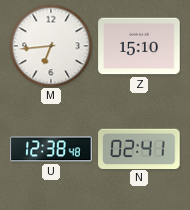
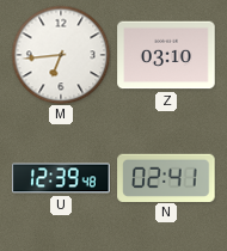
Z: 15:10 -> 03:10 (166, 55)
U: 12:38 -> 12:39 (61, 178)
